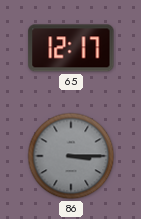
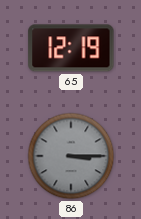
65: 12:17 -> 12:19 (71, 48)
